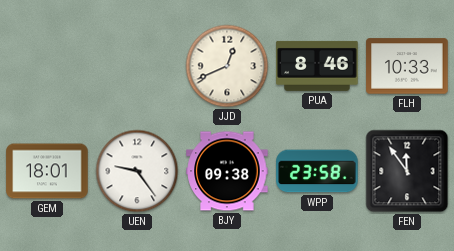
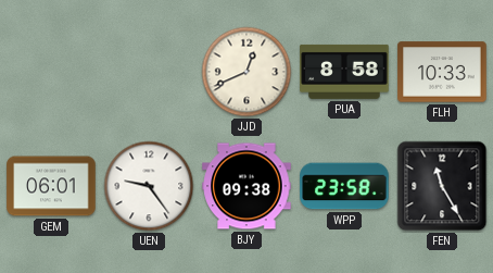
PUA: 8:46 -> 8:58 (344, 72)
GEM: 18:01 -> 06:01 (51, 186)
FEN: 11:54 -> 11:25 (442, 186)
